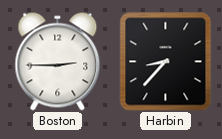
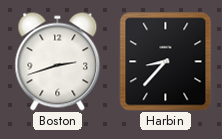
Boston: 2:45 -> 2:42 (58, 62)
